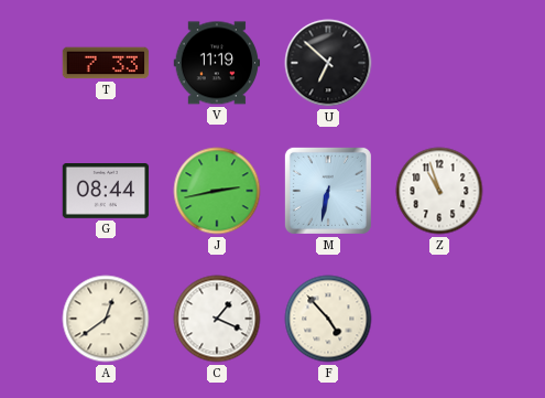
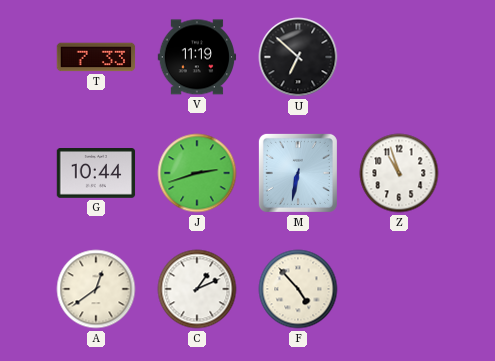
G: 08:44 -> 10:44 (96, 174)
J: 2:43 -> 2:42 (197, 173)
C: 1:19 -> 1:11 (197, 289)
